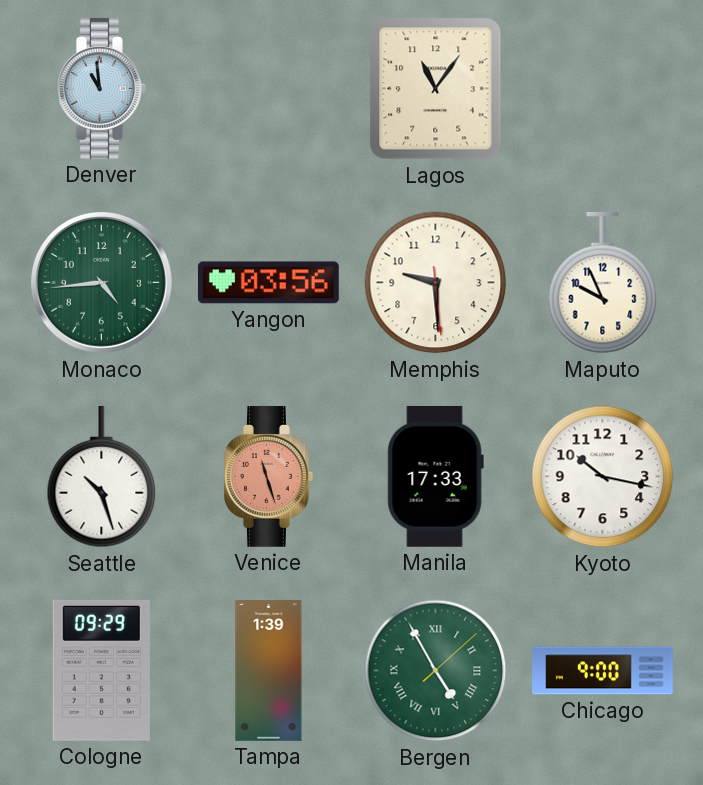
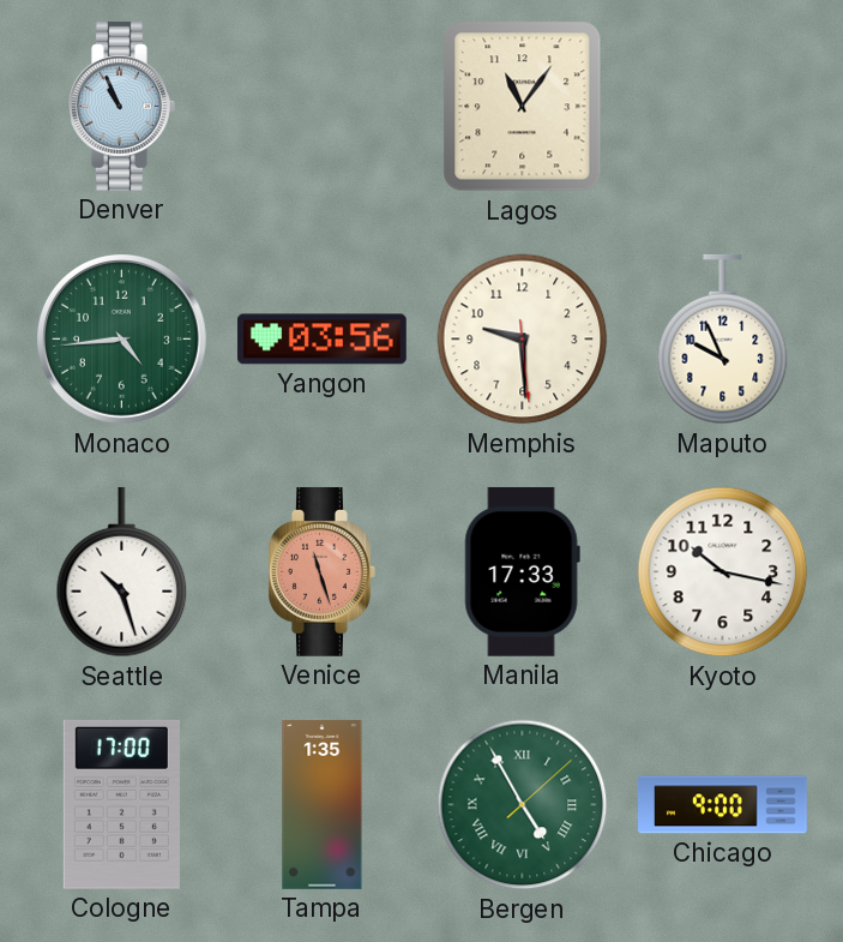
Denver: 10:59 -> 10:56 (122, 107)
Cologne: 09:29 -> 17:00 (121, 804)
Tampa: 1:39 -> 1:35 (323, 805)
